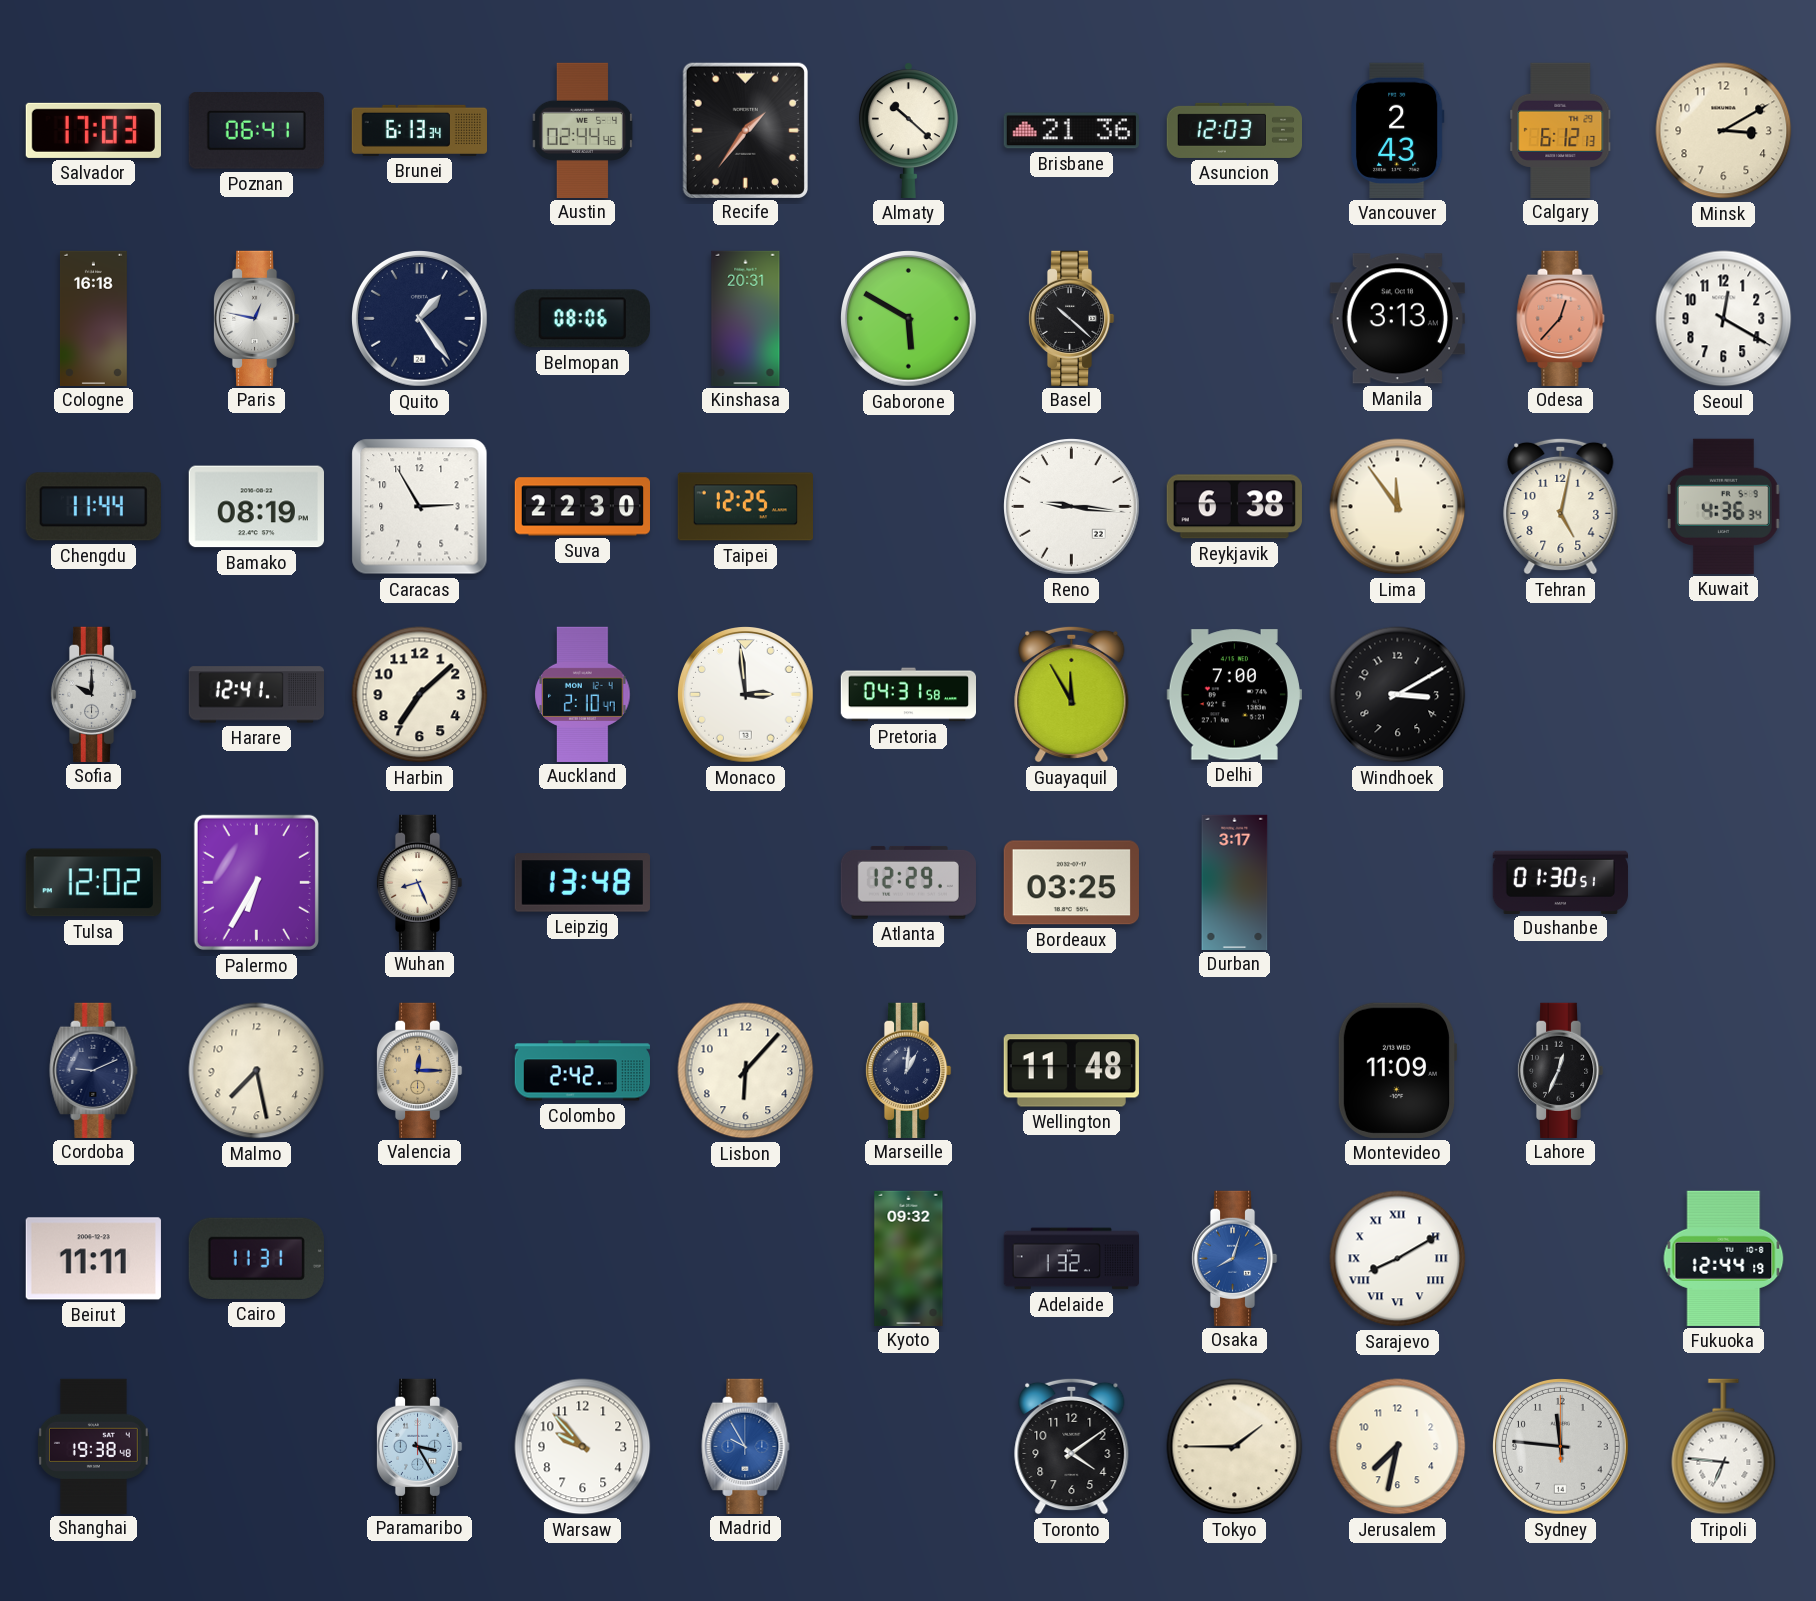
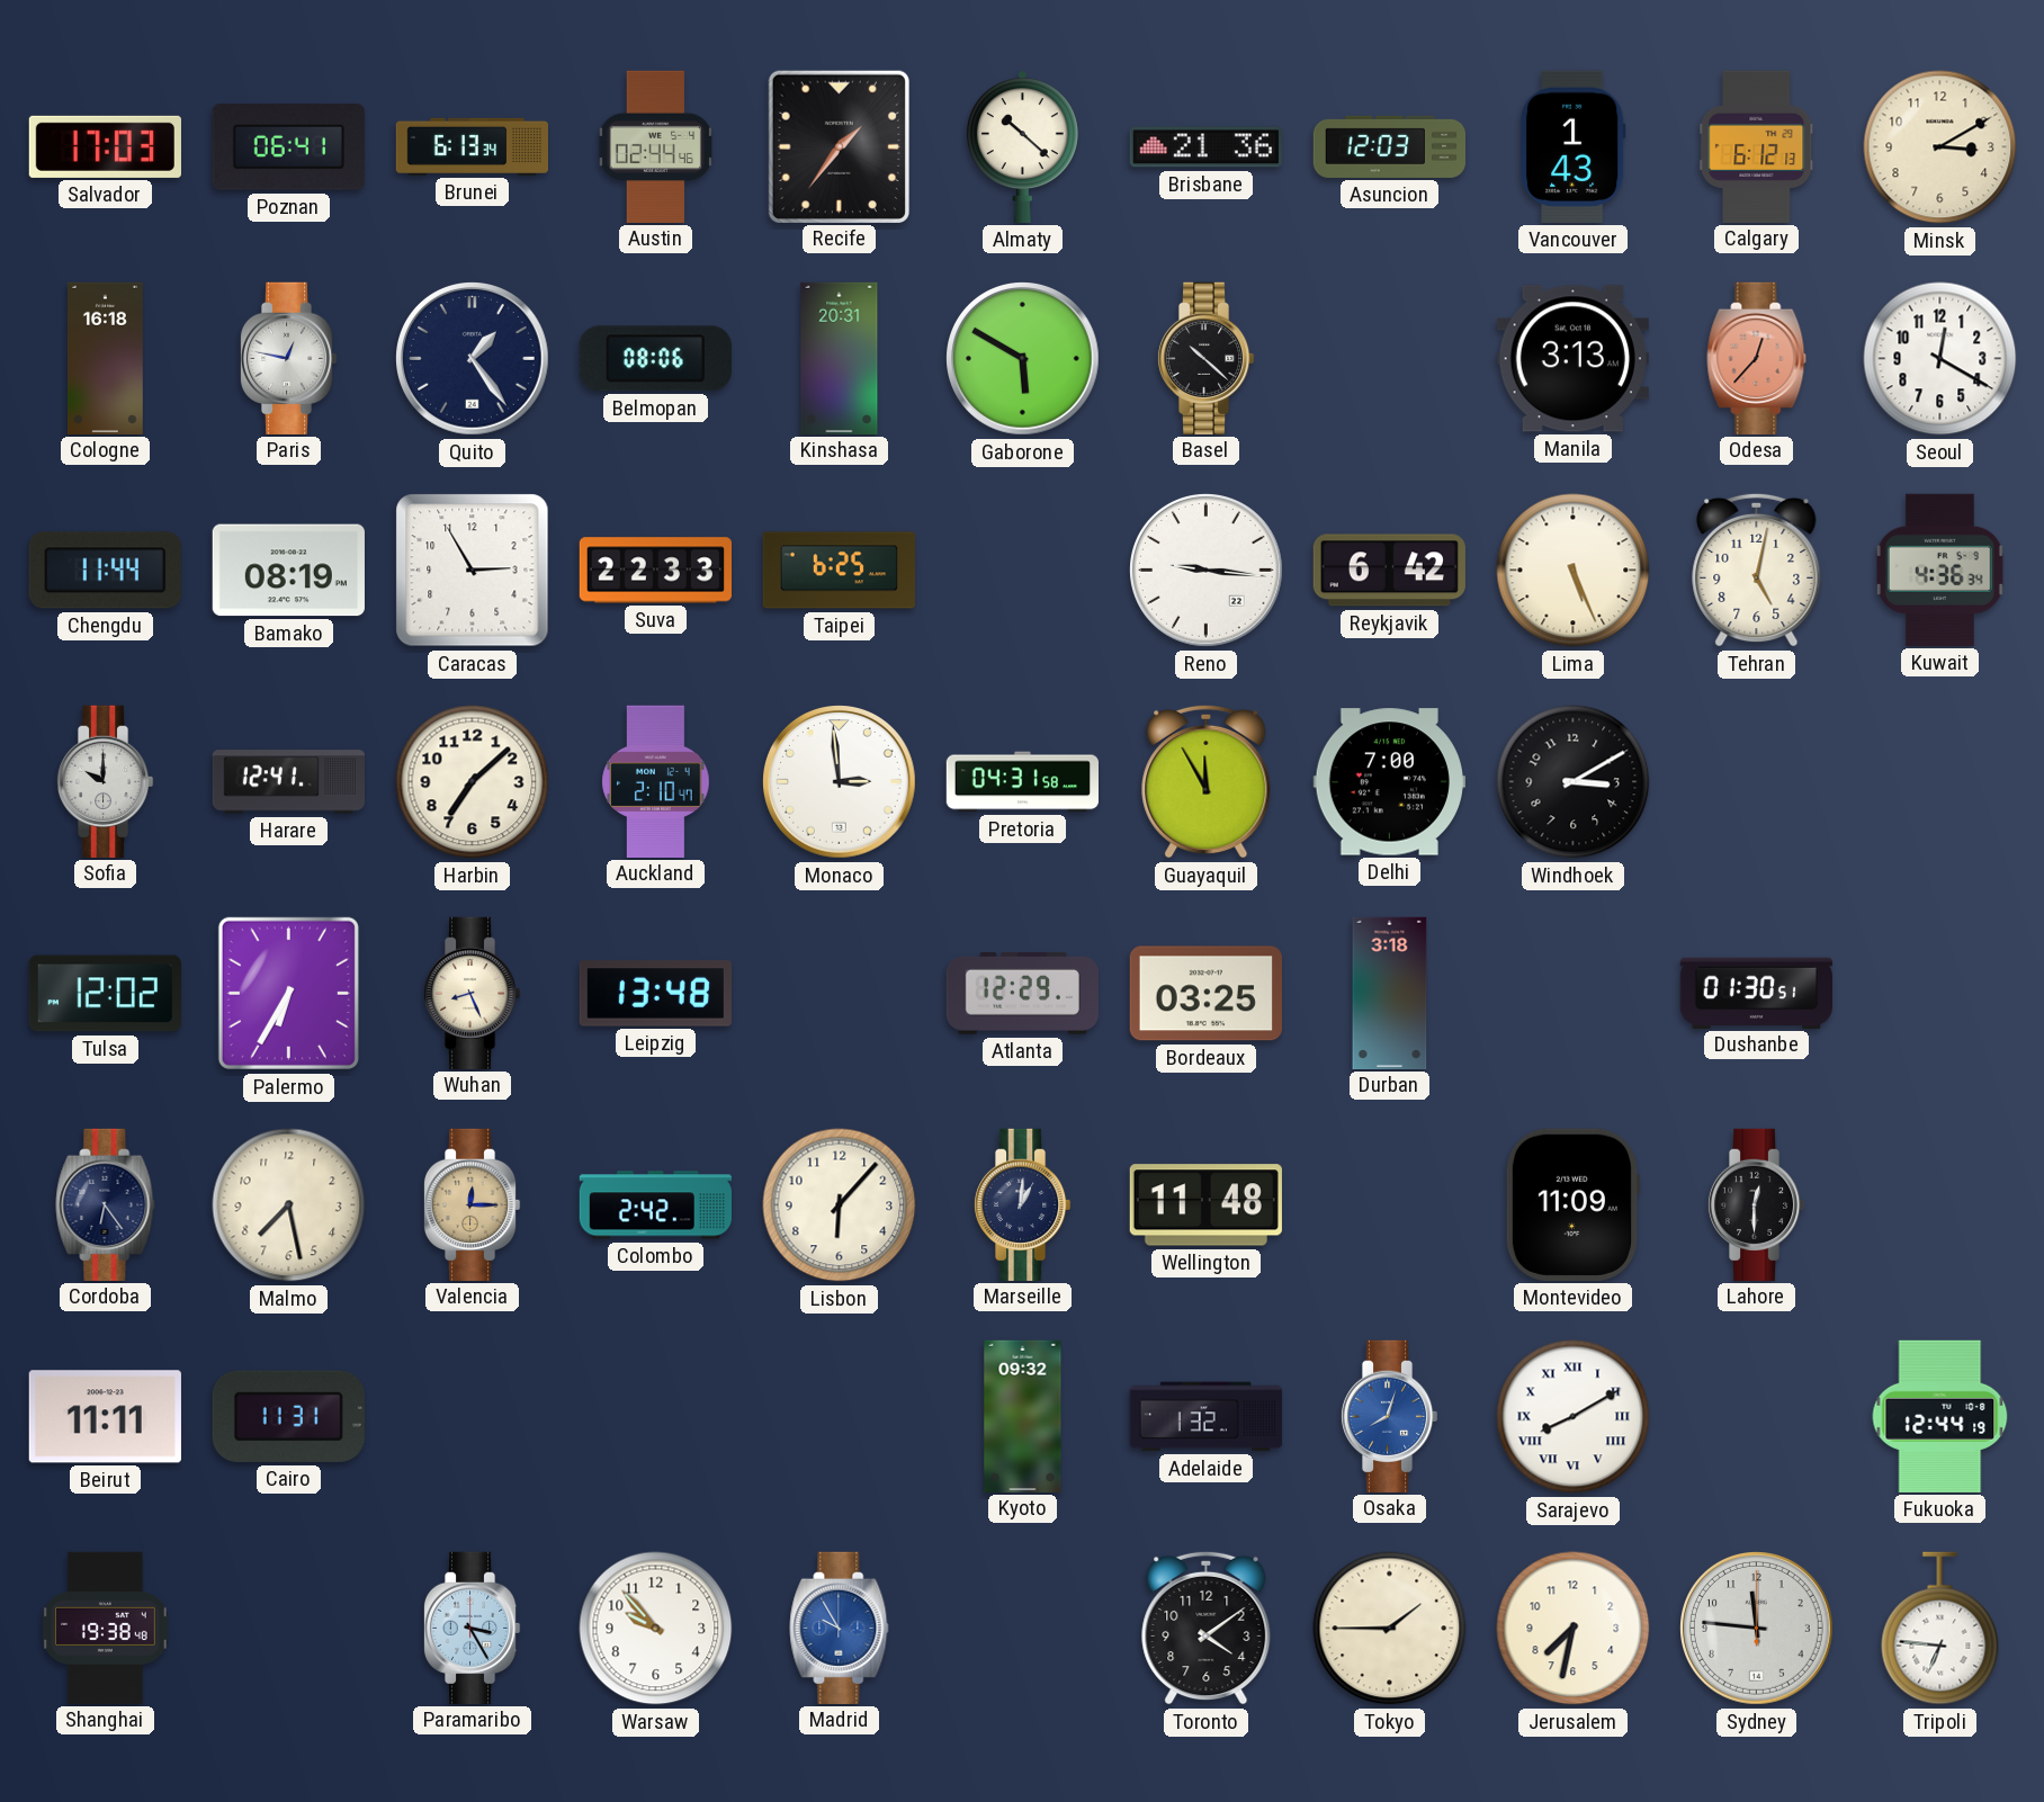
Vancouver: 2:43 -> 1:43 (1572, 146)
Suva: 22:30 -> 22:33 (655, 571)
Taipei: 12:25 -> 6:25 (839, 571)
Reykjavik: 6:38 -> 6:42 (1389, 571)
Lima: 11:54 -> 5:26 (1574, 571)
Durban: 3:17 -> 3:18 (1390, 993)
Cordoba: 9:11 -> 6:24 (106, 1204)
Lahore: 12:34 -> 12:30 (1756, 1204)
